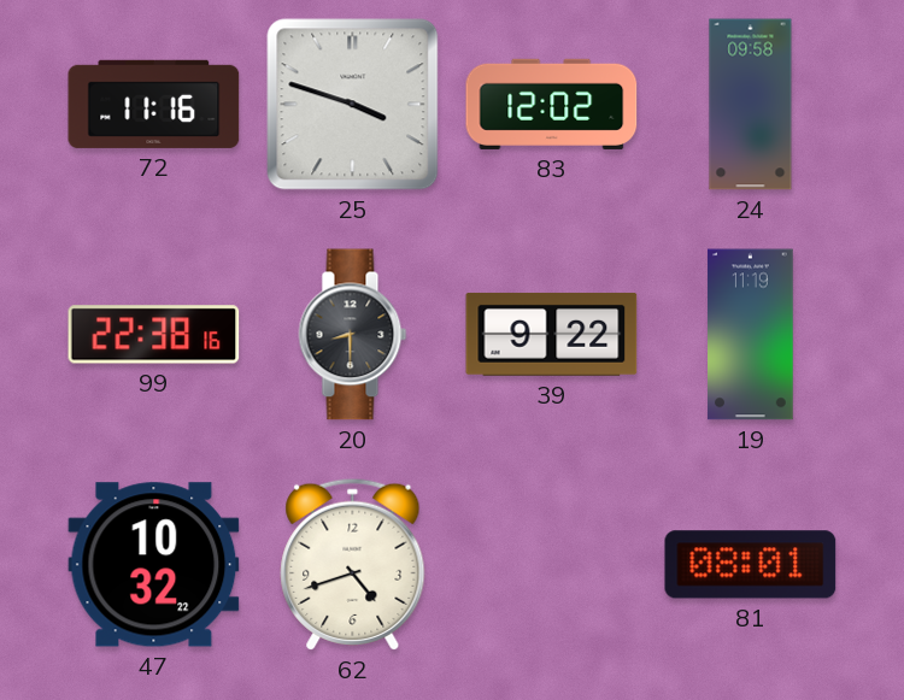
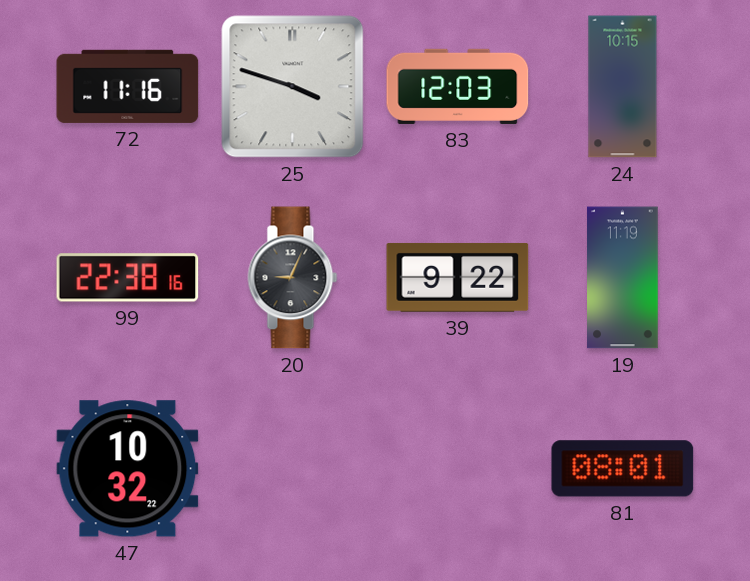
83: 12:02 -> 12:03 (458, 86)
24: 09:58 -> 10:15 (623, 87)
20: 8:30 -> 9:04 (293, 278)
62: 4:42 -> none (353, 564)
